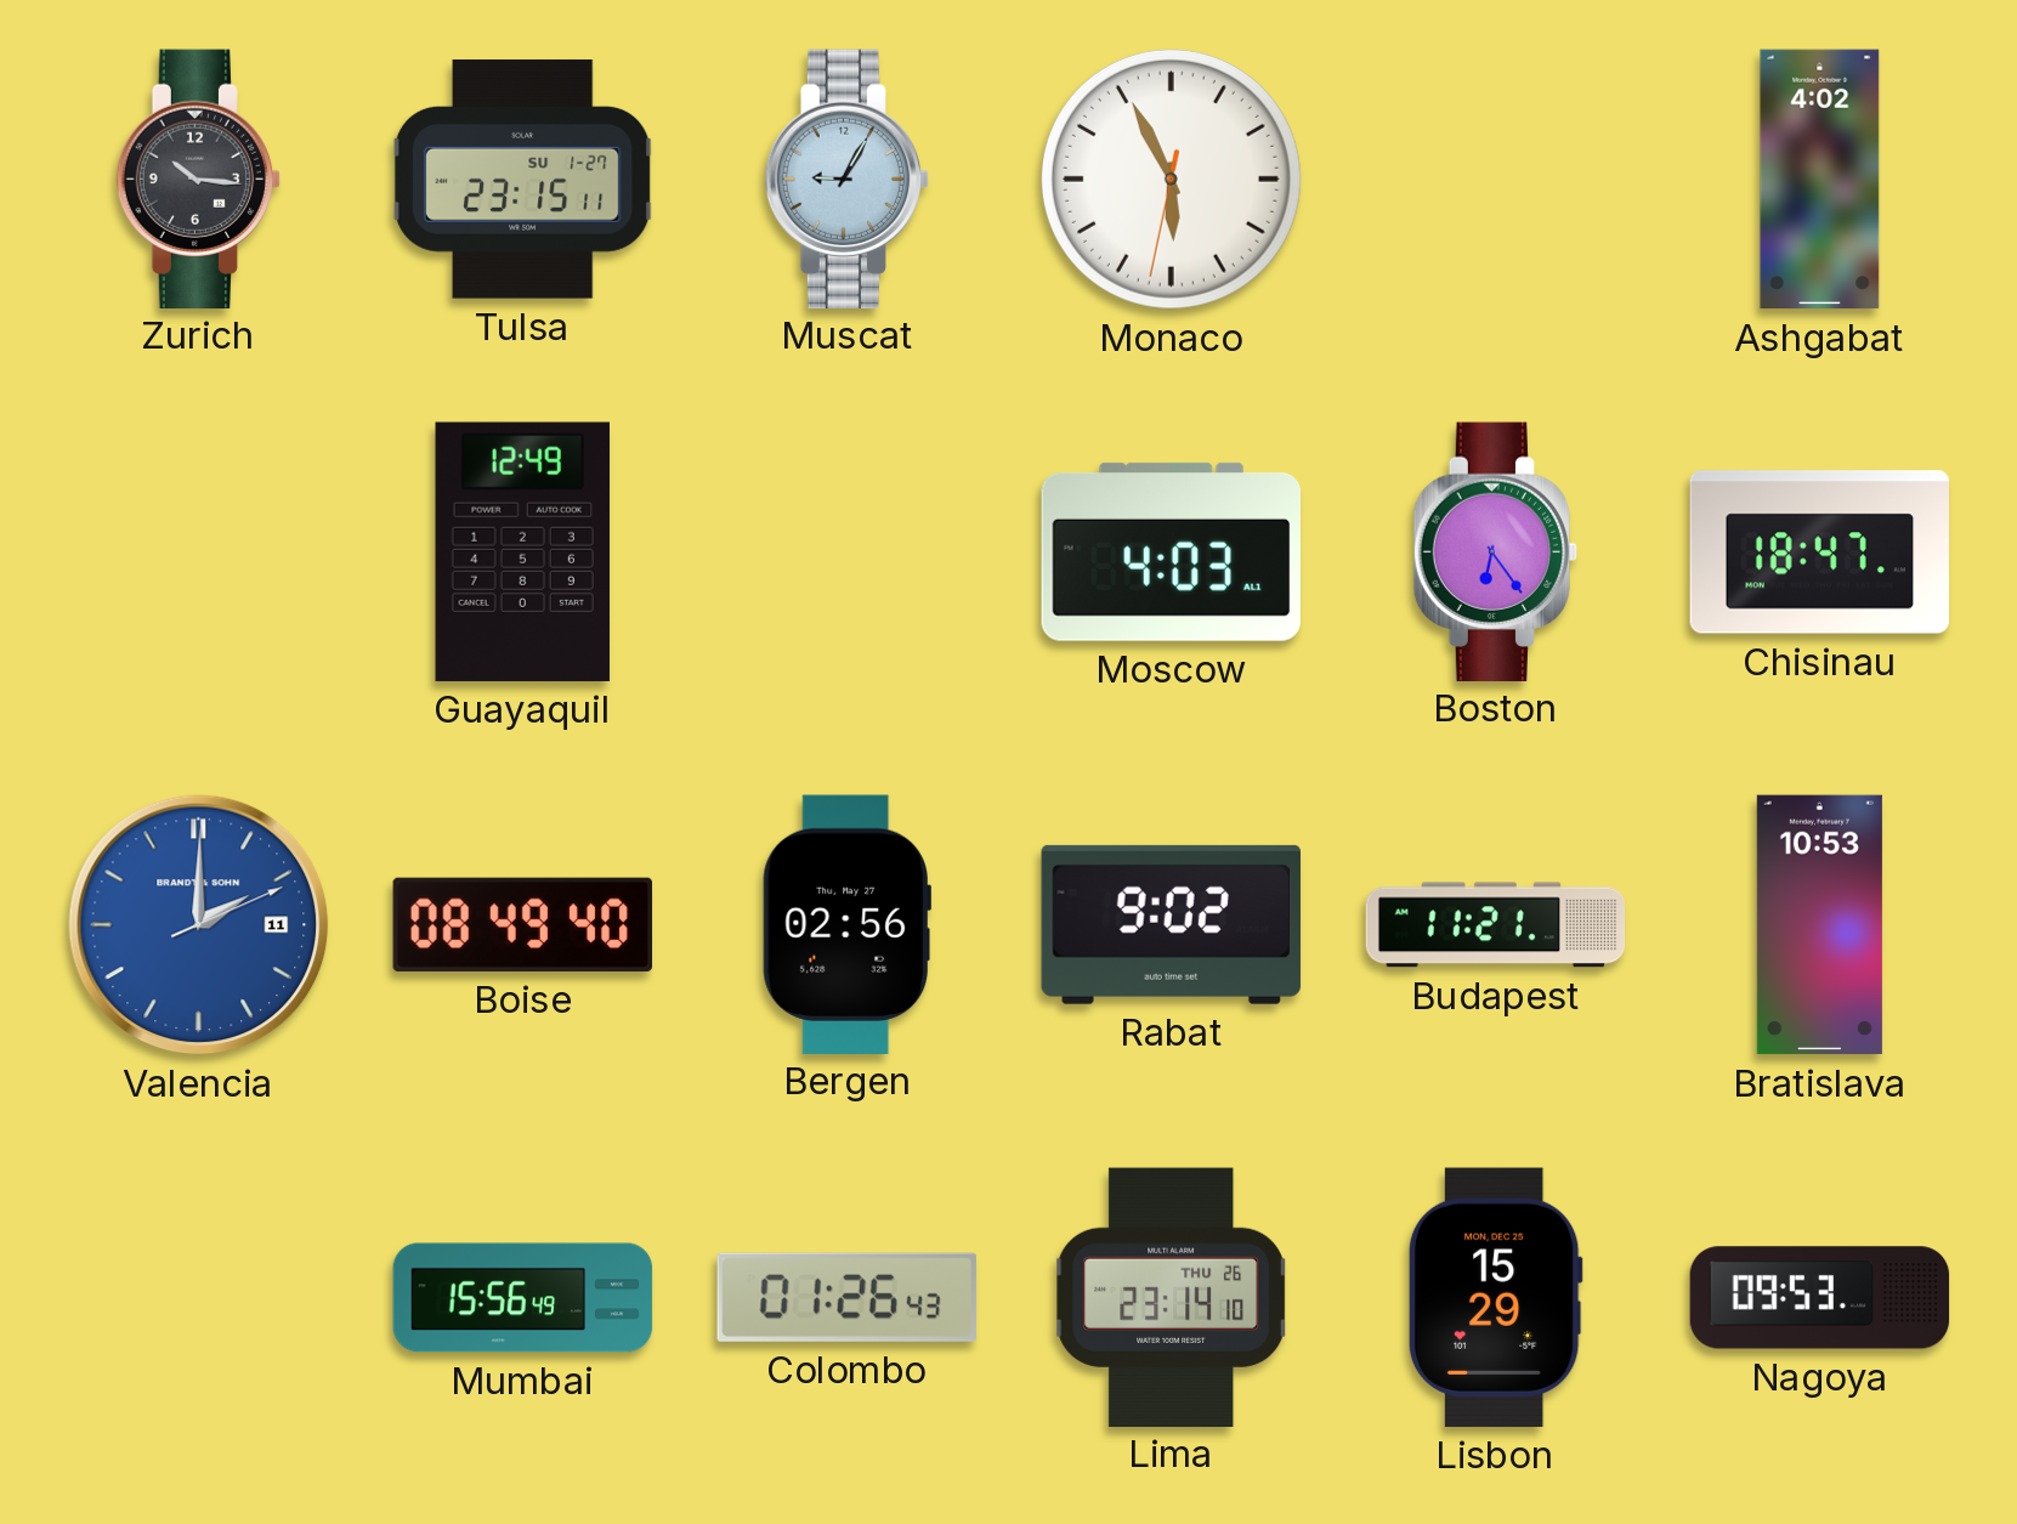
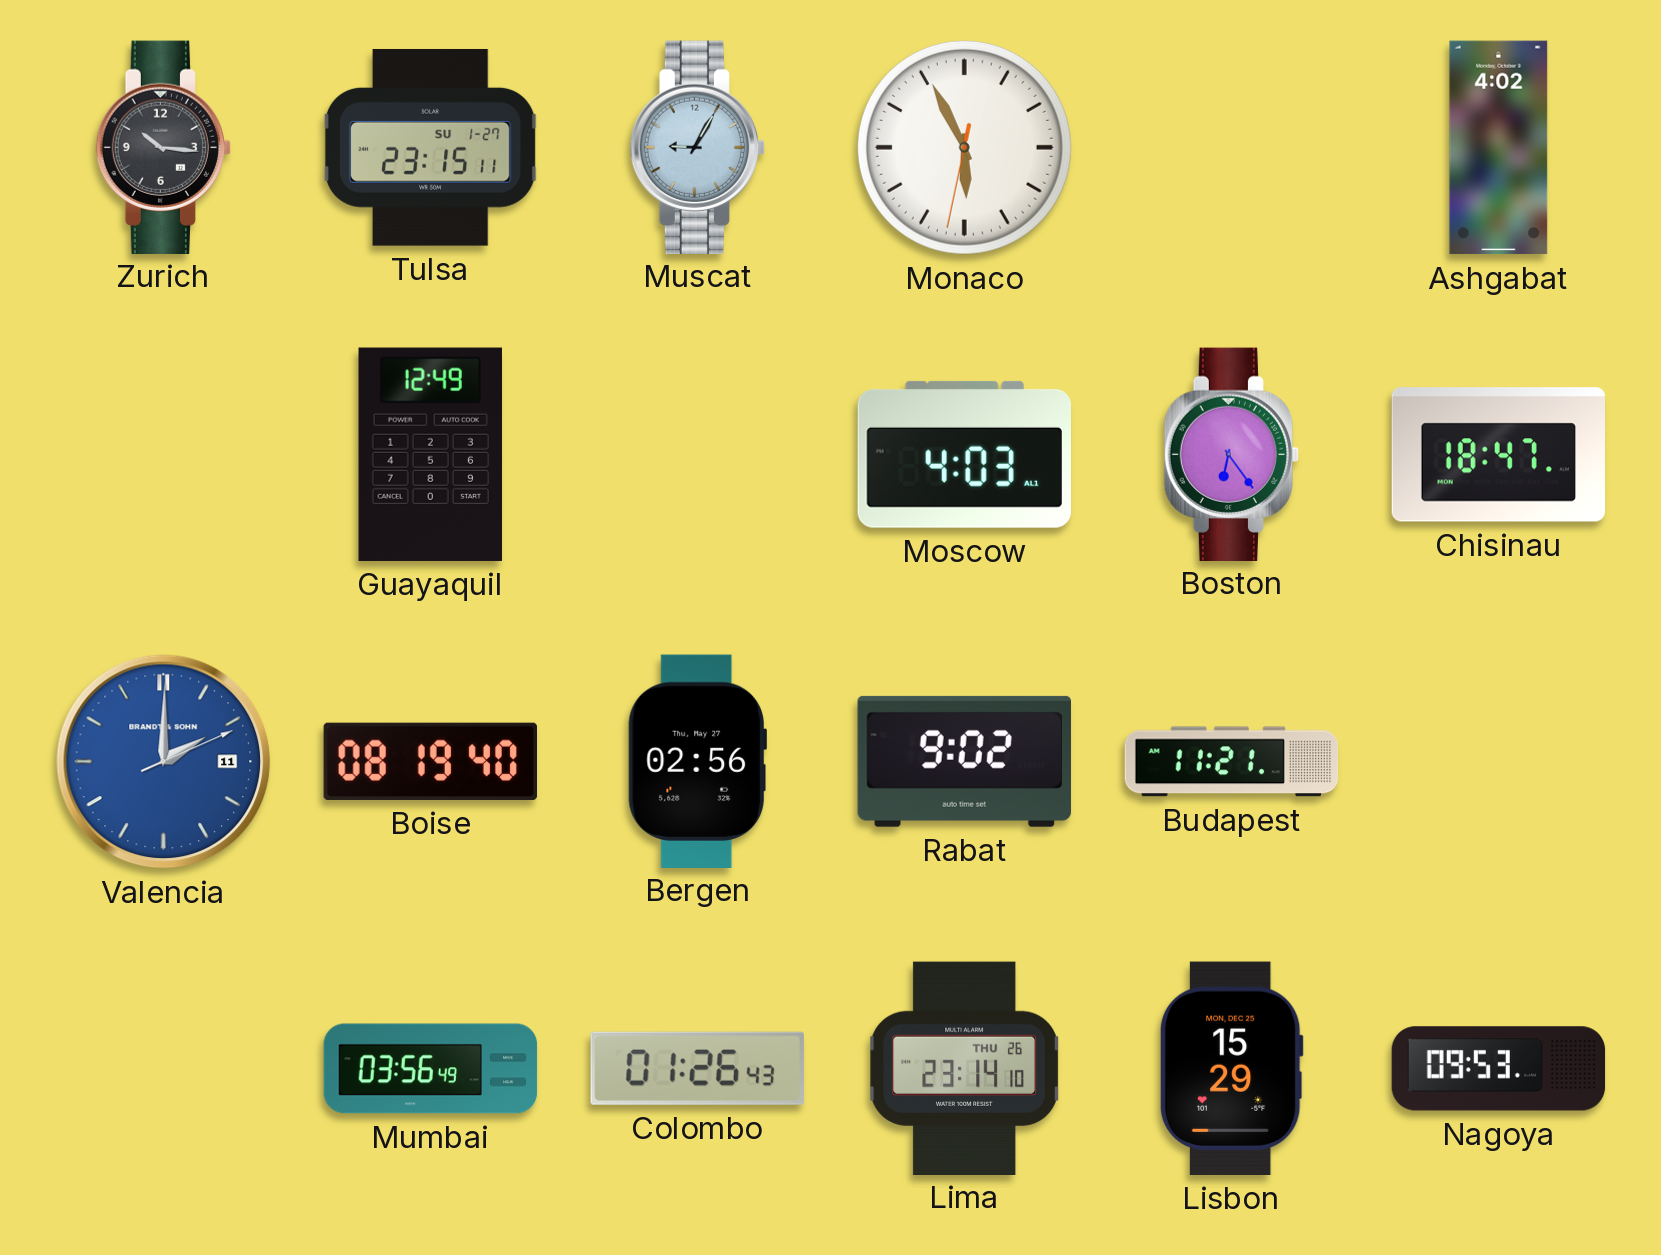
Boise: 08:49 -> 08:19 (430, 761)
Bratislava: 10:53 -> none (1819, 925)
Mumbai: 15:56 -> 03:56 (431, 1069)
